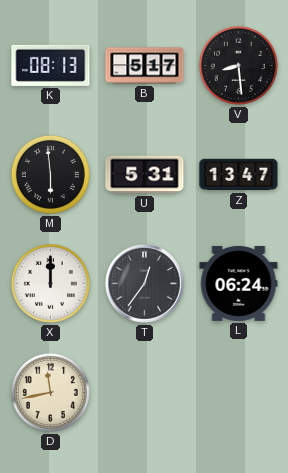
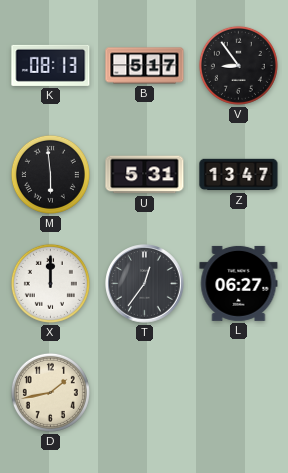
V: 8:29 -> 8:54 (238, 65)
L: 06:24 -> 06:27 (239, 283)
D: 11:43 -> 1:43 (50, 392)
